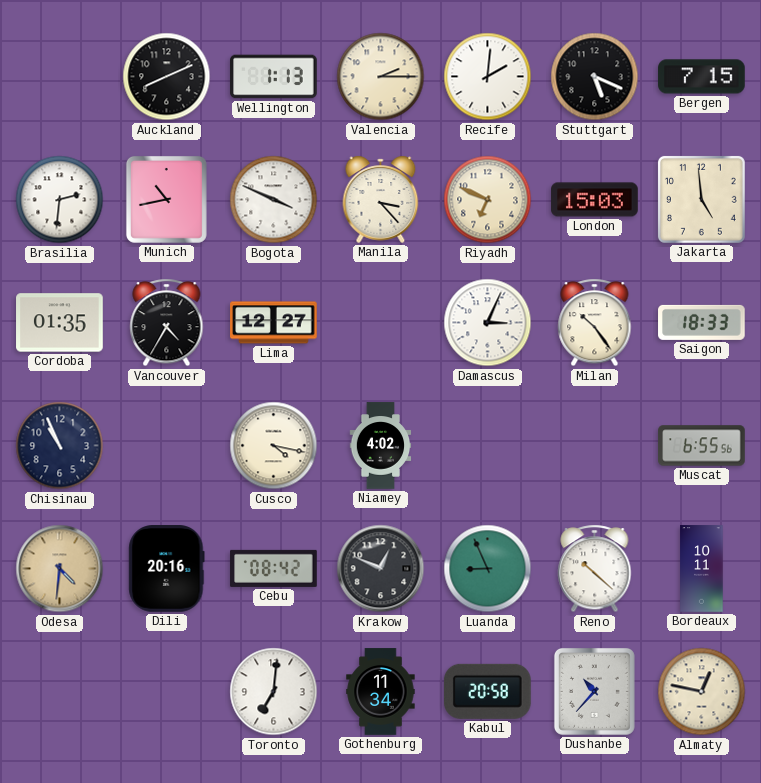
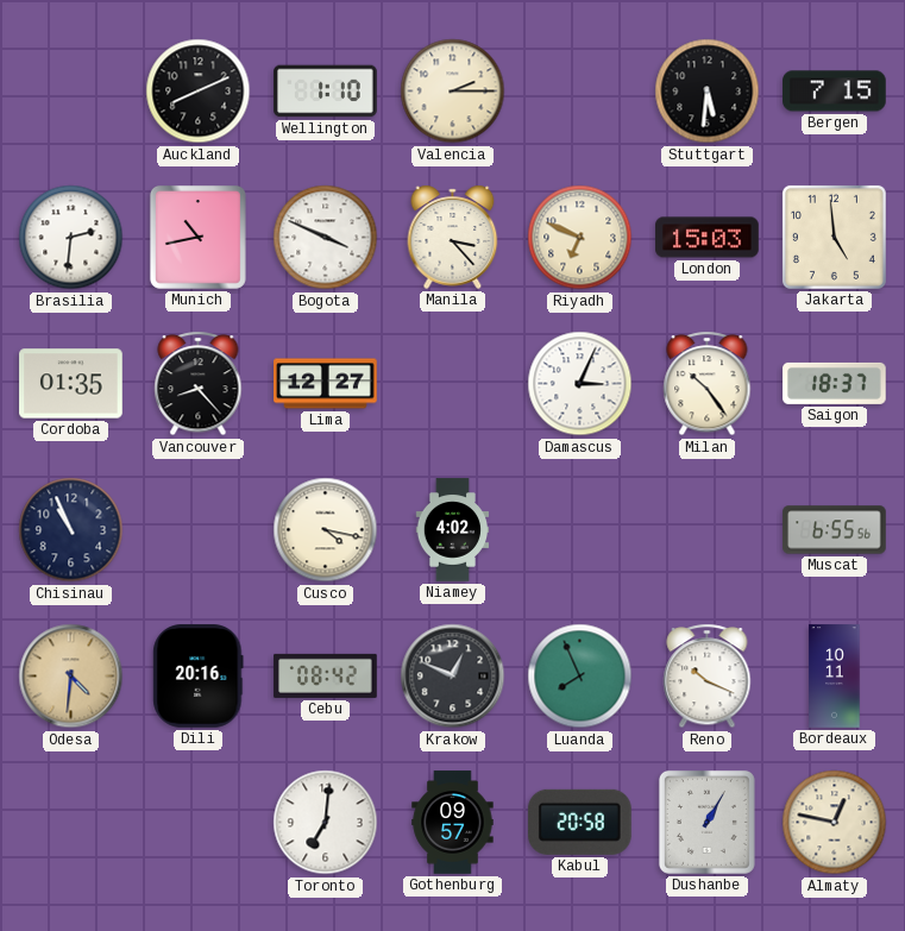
Wellington: 1:13 -> 1:10 (326, 92)
Recife: 2:01 -> none (488, 77)
Stuttgart: 5:19 -> 5:31 (708, 92)
Vancouver: 4:35 -> 8:23 (199, 384)
Saigon: 18:33 -> 18:37 (835, 383)
Luanda: 8:56 -> 7:56 (580, 677)
Reno: 10:22 -> 10:19 (708, 677)
Gothenburg: 11:34 -> 09:57 (453, 823)
Dushanbe: 10:37 -> 1:05 (706, 822)
